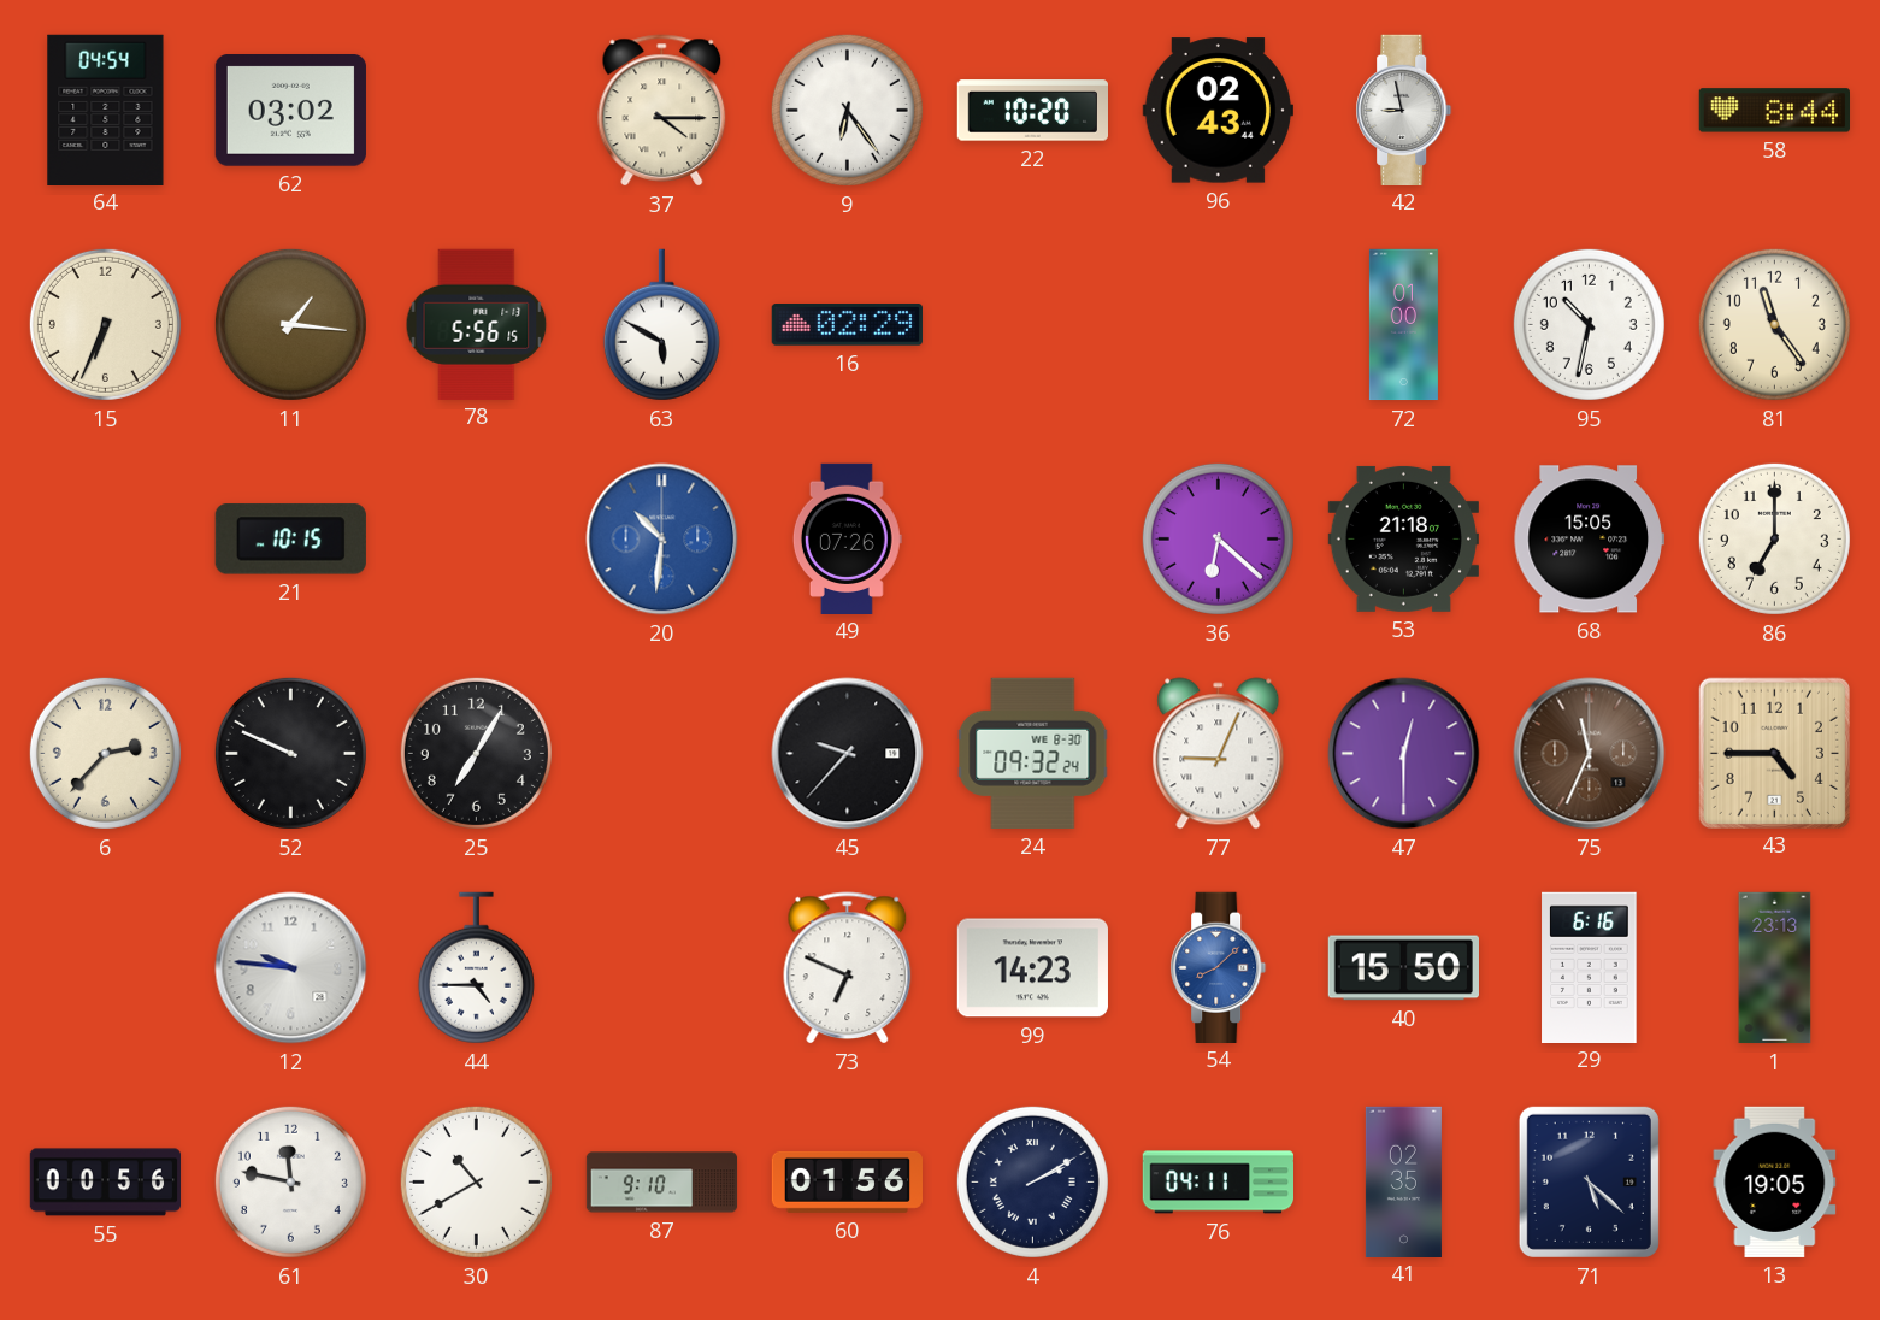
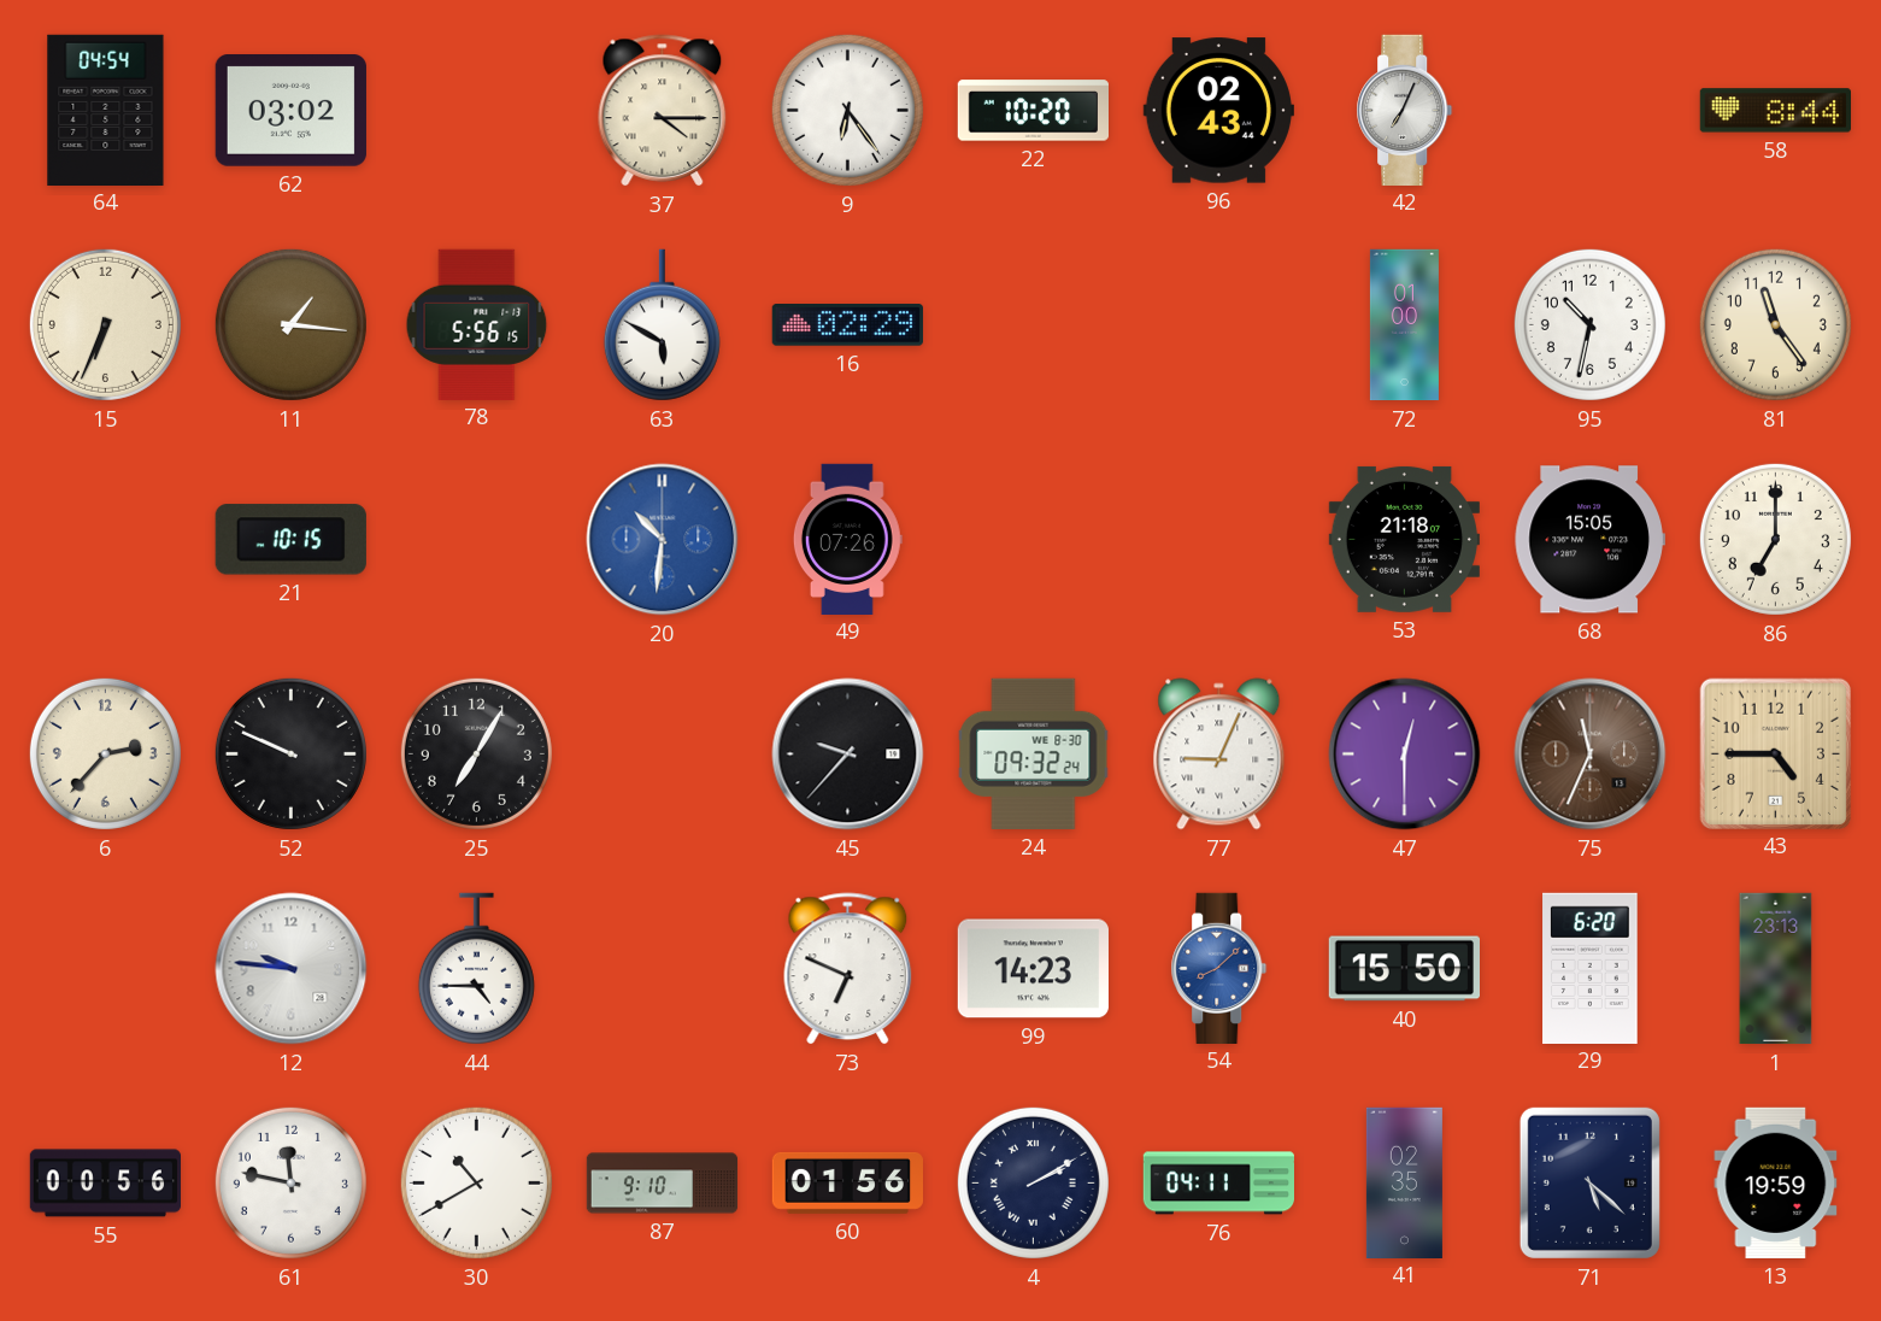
42: 8:58 -> 7:04 (1405, 110)
36: 6:22 -> none (1218, 538)
29: 6:16 -> 6:20 (1591, 968)
13: 19:05 -> 19:59 (1776, 1182)
